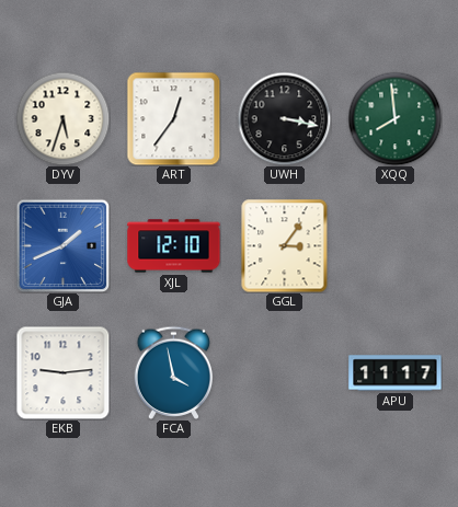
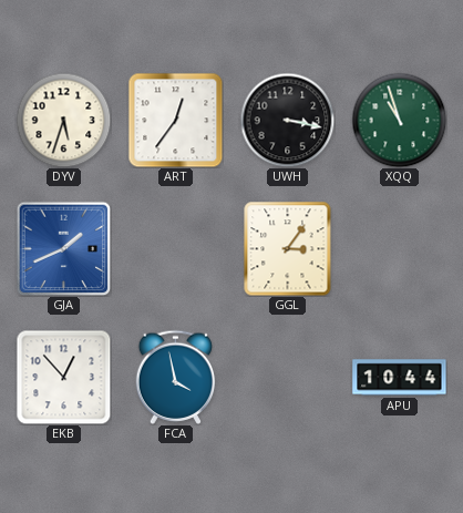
XQQ: 7:59 -> 10:57 (399, 120)
XJL: 12:10 -> none (174, 246)
EKB: 9:14 -> 12:53 (63, 377)
APU: 11:17 -> 10:44 (400, 378)
